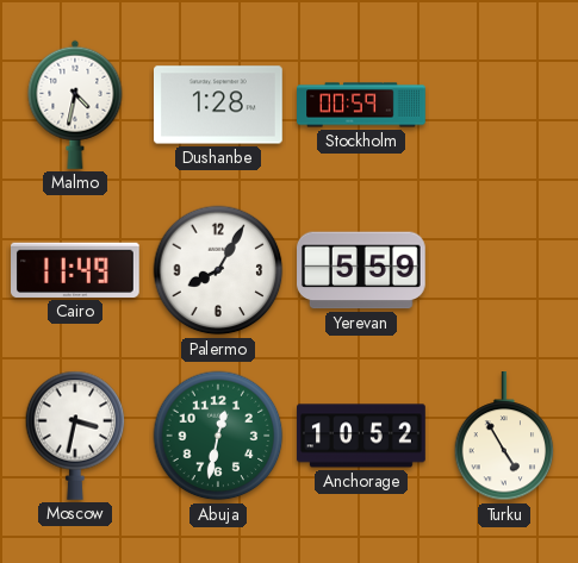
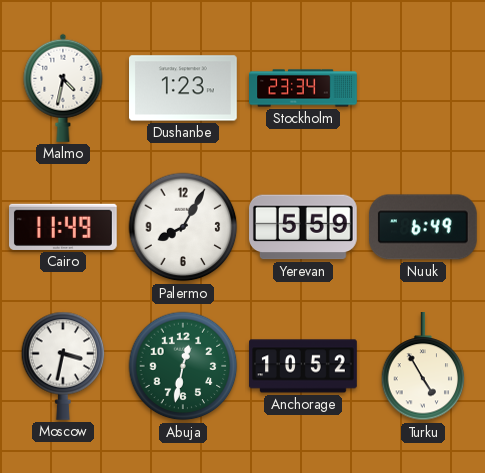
Dushanbe: 1:28 -> 1:23 (184, 88)
Stockholm: 00:59 -> 23:34 (303, 88)
Nuuk: none -> 6:49 (423, 227)
